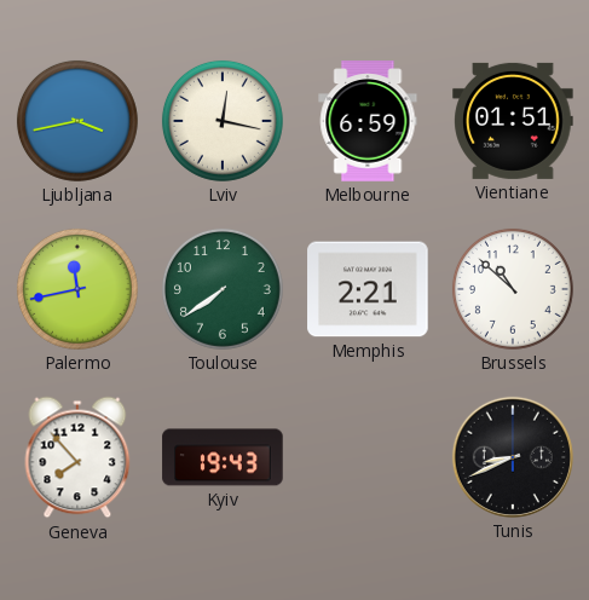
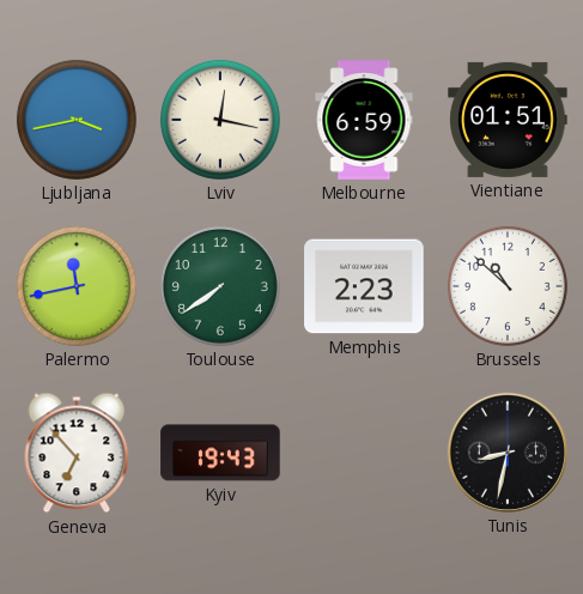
Memphis: 2:21 -> 2:23 (364, 286)
Geneva: 7:53 -> 6:53 (77, 453)
Tunis: 8:41 -> 8:32 (508, 453)
